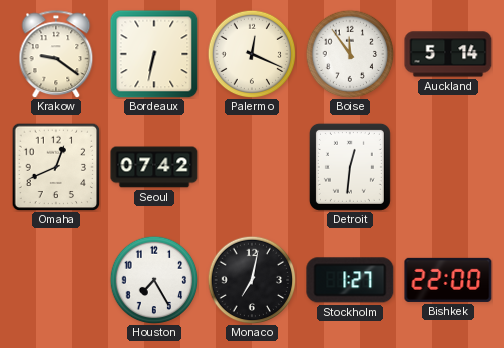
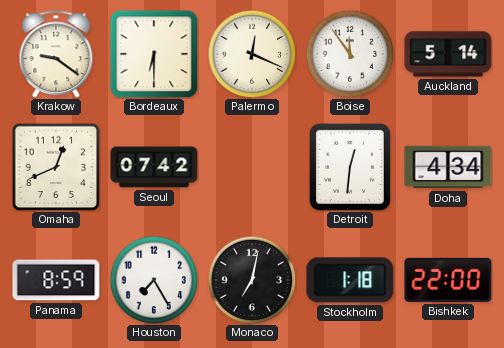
Bordeaux: 6:32 -> 6:30 (154, 54)
Doha: none -> 4:34 (448, 167)
Panama: none -> 8:59 (56, 280)
Stockholm: 1:27 -> 1:18 (350, 280)
